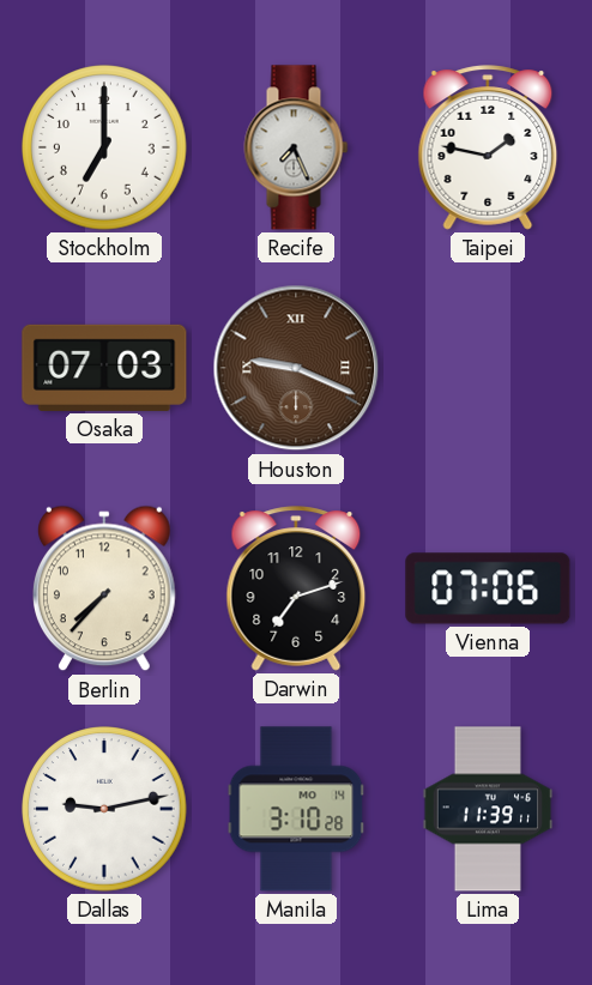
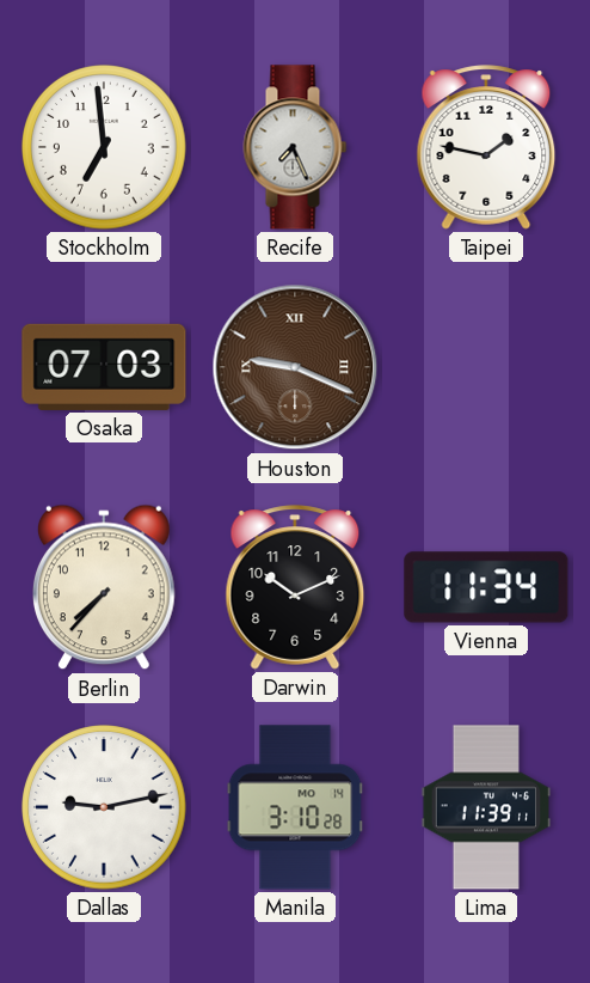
Stockholm: 7:00 -> 6:59 (104, 147)
Darwin: 7:12 -> 10:11 (295, 587)
Vienna: 07:06 -> 11:34 (486, 587)
